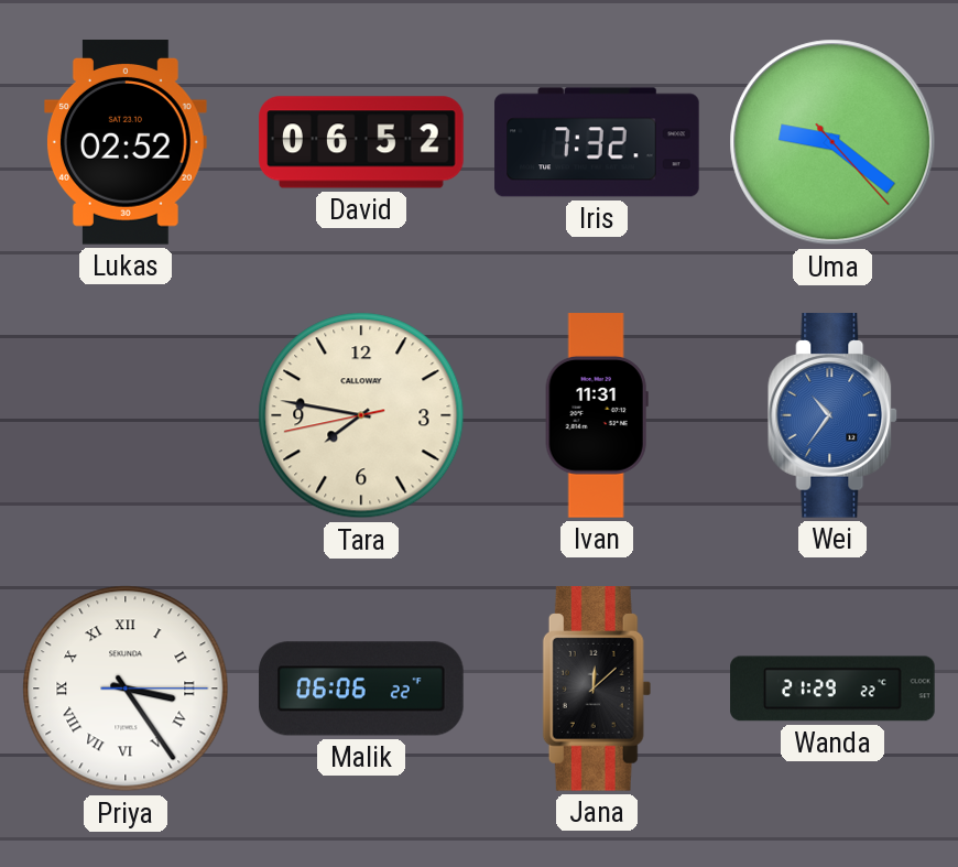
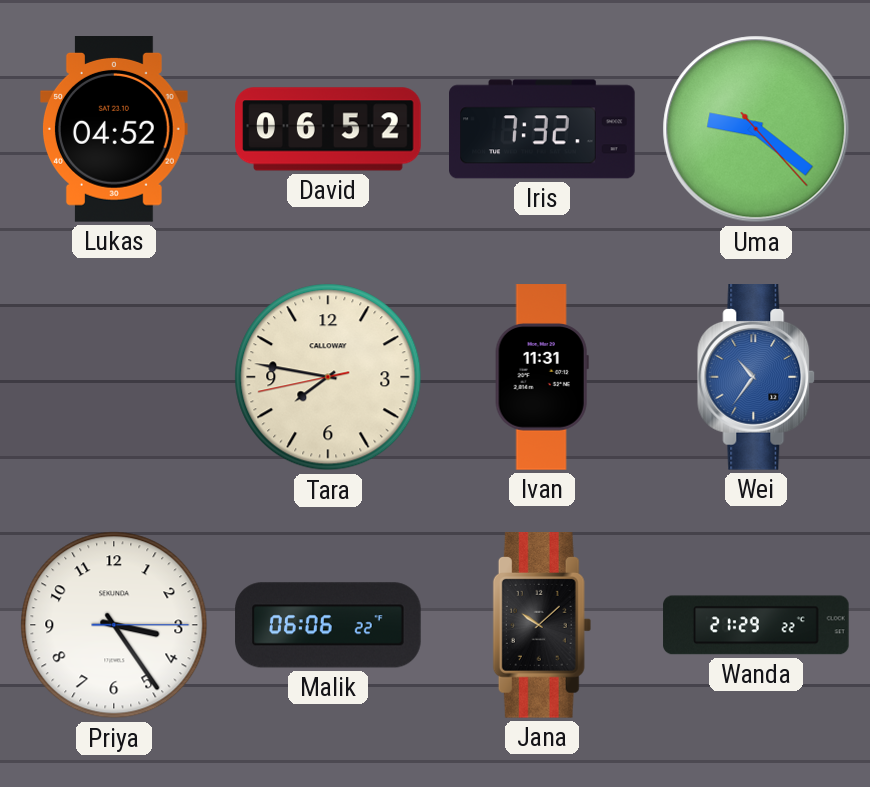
Lukas: 02:52 -> 04:52 (114, 130)
Priya numerals: Roman -> Arabic (114, 625)
Jana: 12:08 -> 10:08 (542, 626)
